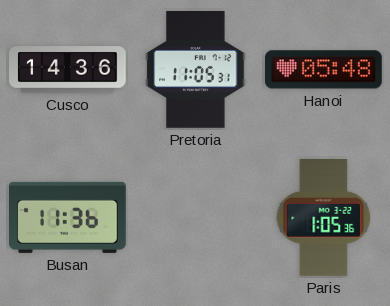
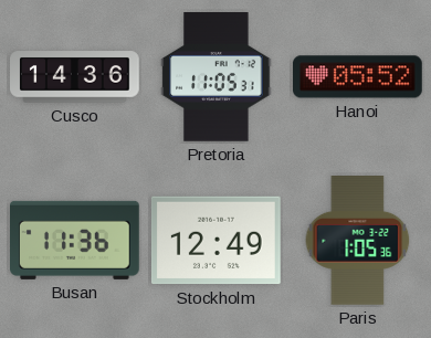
Hanoi: 05:48 -> 05:52 (358, 77)
Stockholm: none -> 12:49 (217, 241)
